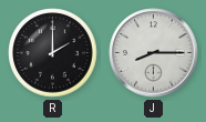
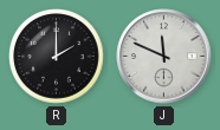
J: 8:15 -> 11:49 (164, 57)
